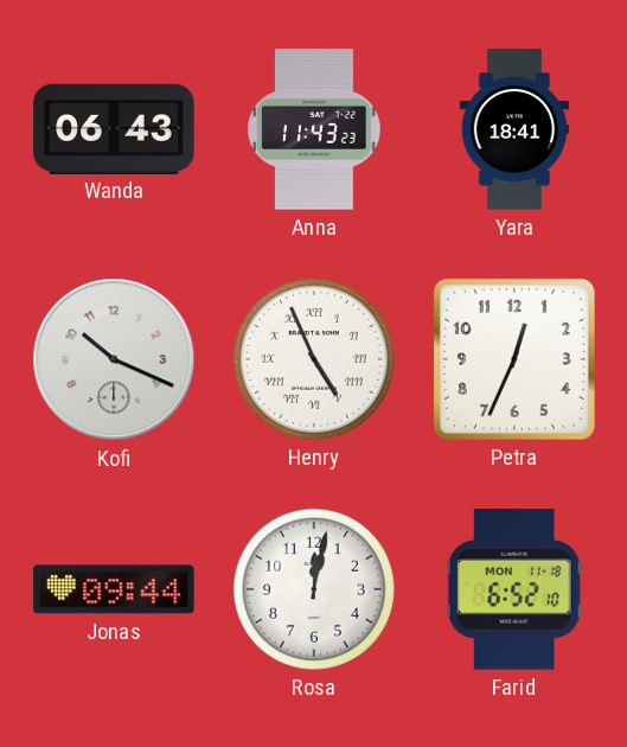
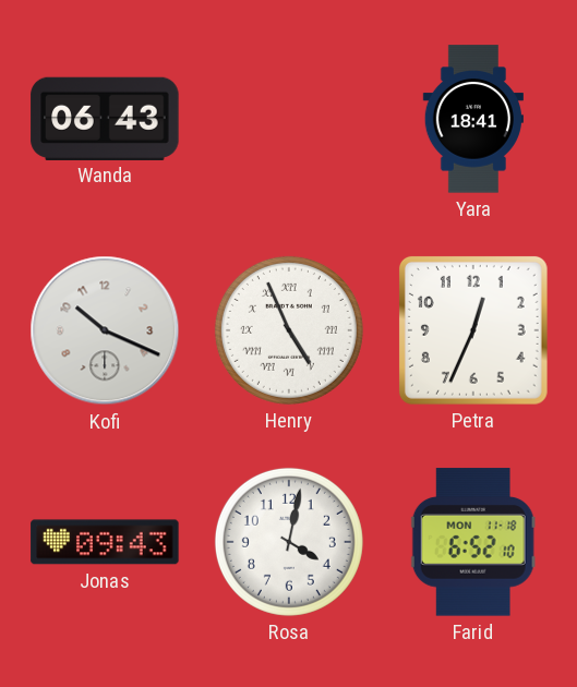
Anna: 11:43 -> none (314, 129)
Jonas: 09:44 -> 09:43 (105, 542)
Rosa: 12:02 -> 4:02 (289, 542)
